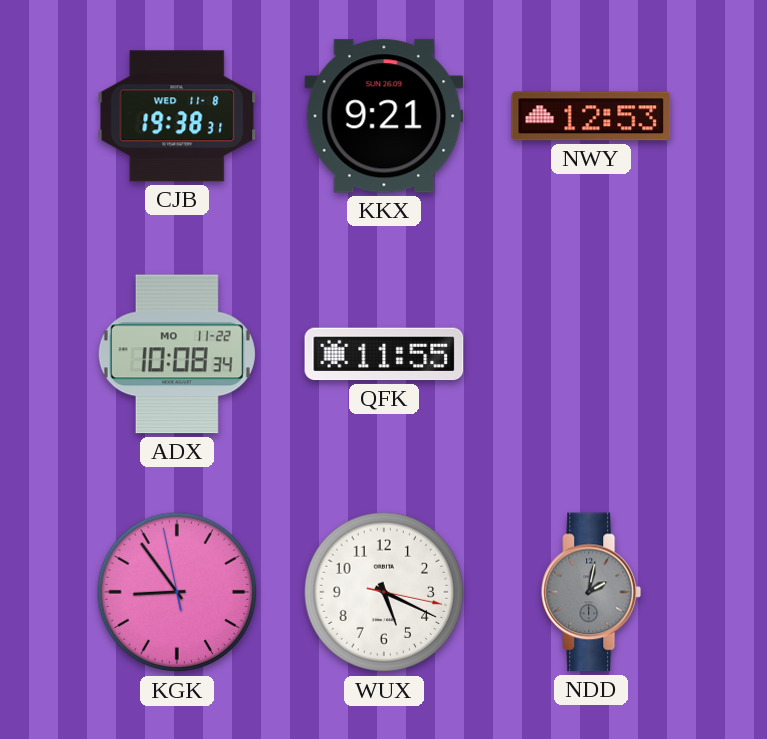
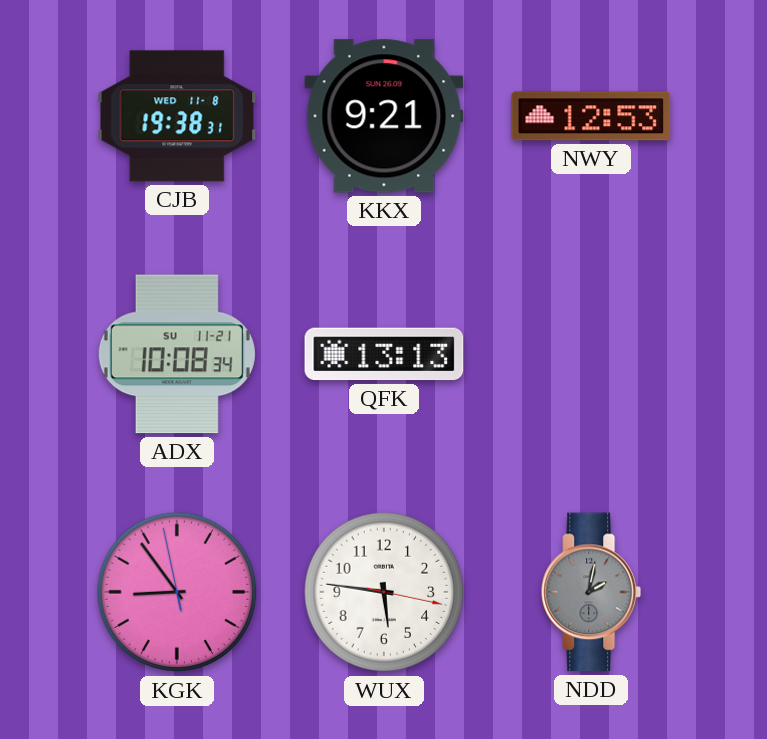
ADX date: MO 11-22 -> SU 11-21 (177, 354)
QFK: 11:55 -> 13:13 (384, 354)
WUX: 5:19 -> 5:46 (384, 592)
